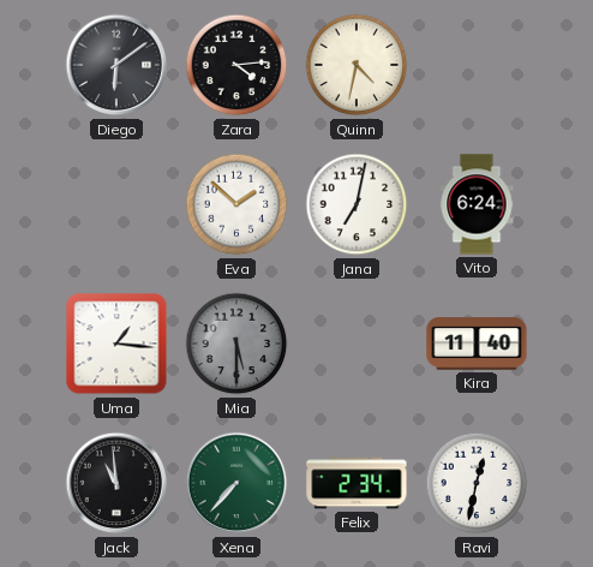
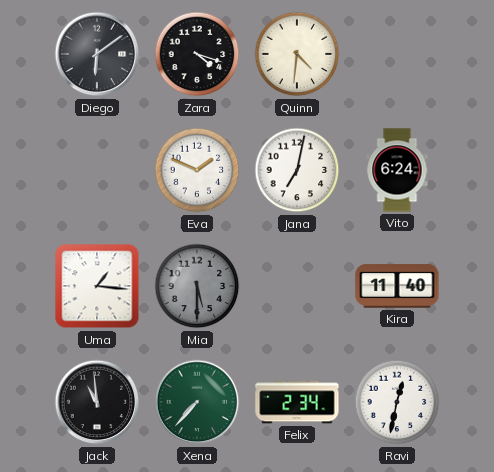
Zara: 4:14 -> 4:18 (197, 54)
Quinn: 4:32 -> 4:31 (297, 54)
Eva: 1:52 -> 1:49 (197, 170)
